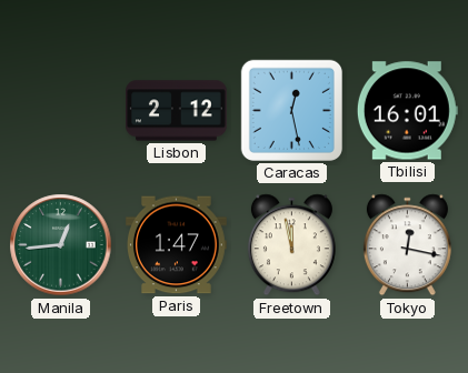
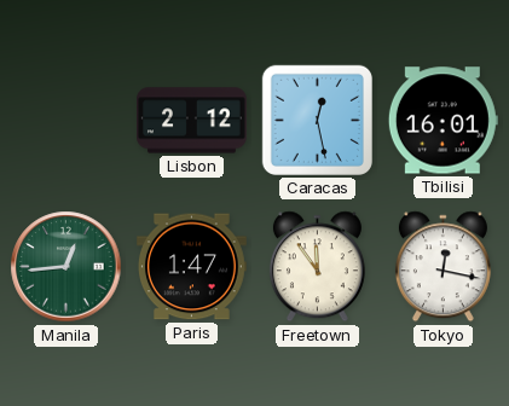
Freetown: 11:58 -> 11:54 (317, 267)
